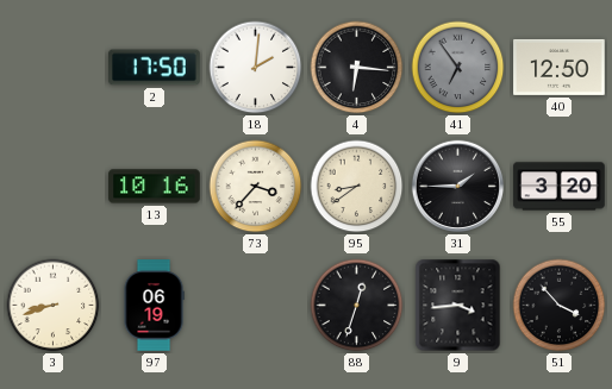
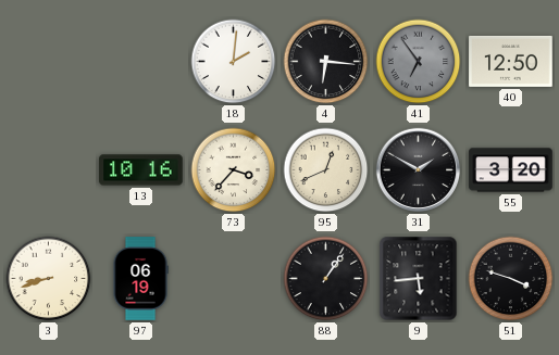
2: 17:50 -> none (155, 68)
95: 8:39 -> 12:41 (326, 170)
31: 1:45 -> 1:50 (419, 170)
88: 12:33 -> 1:06 (326, 279)
9: 3:44 -> 5:44 (419, 279)
51: 3:53 -> 3:48 (511, 279)
